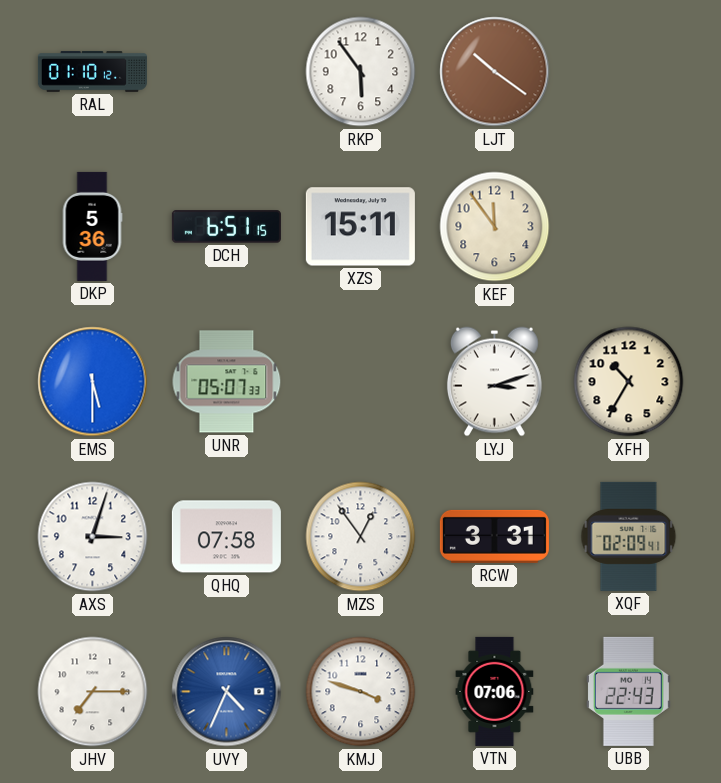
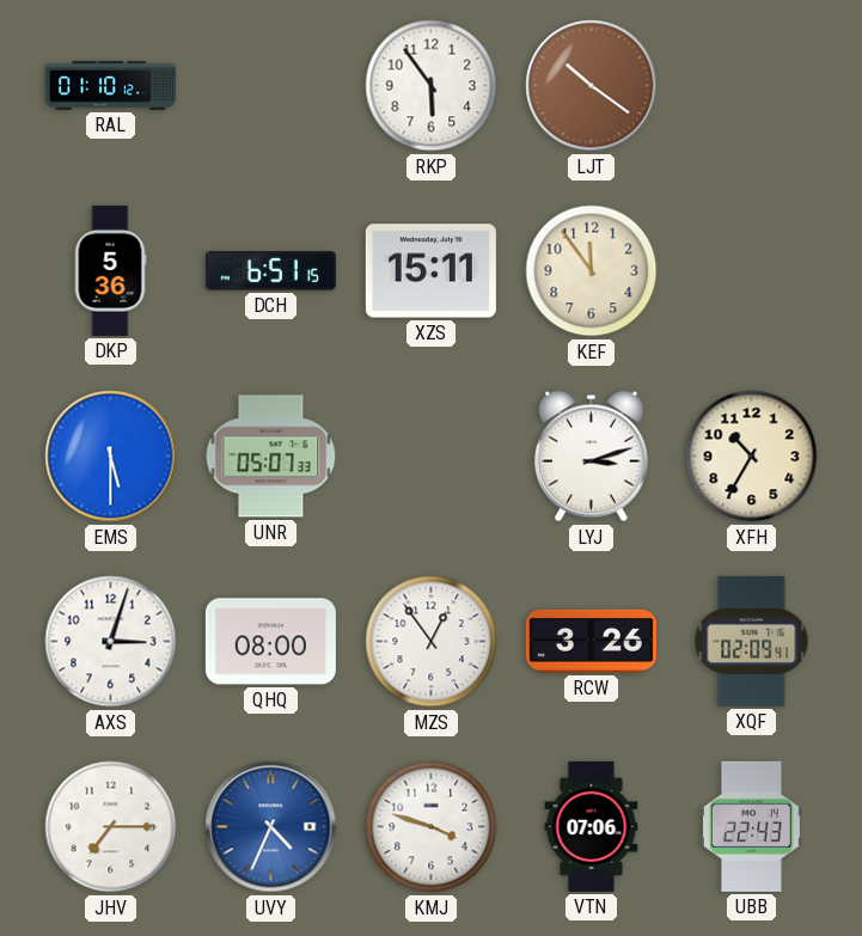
QHQ: 07:58 -> 08:00 (270, 642)
RCW: 3:31 -> 3:26 (591, 641)
